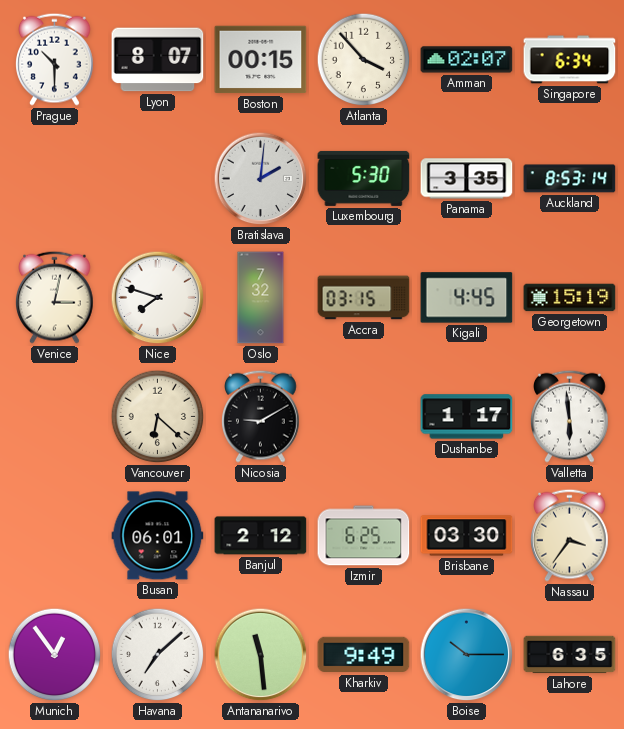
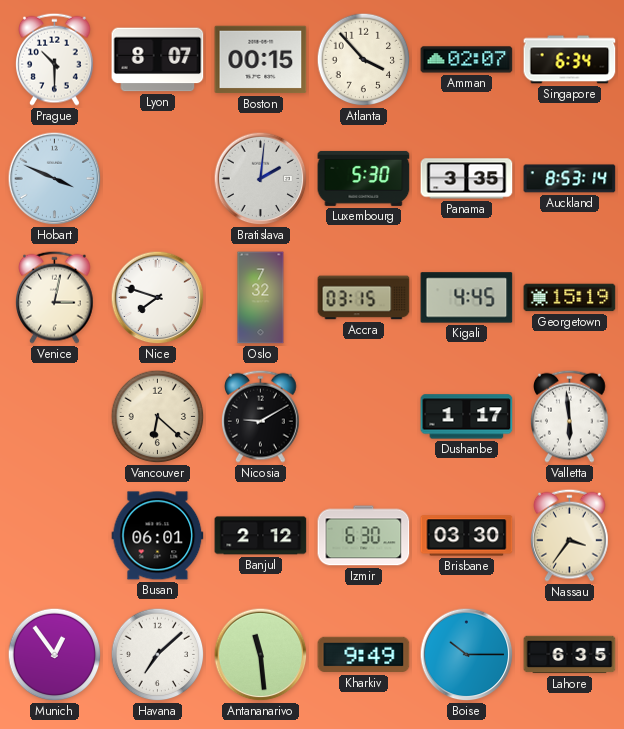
Hobart: none -> 3:49 (55, 179)
Izmir: 6:25 -> 6:30 (364, 536)
